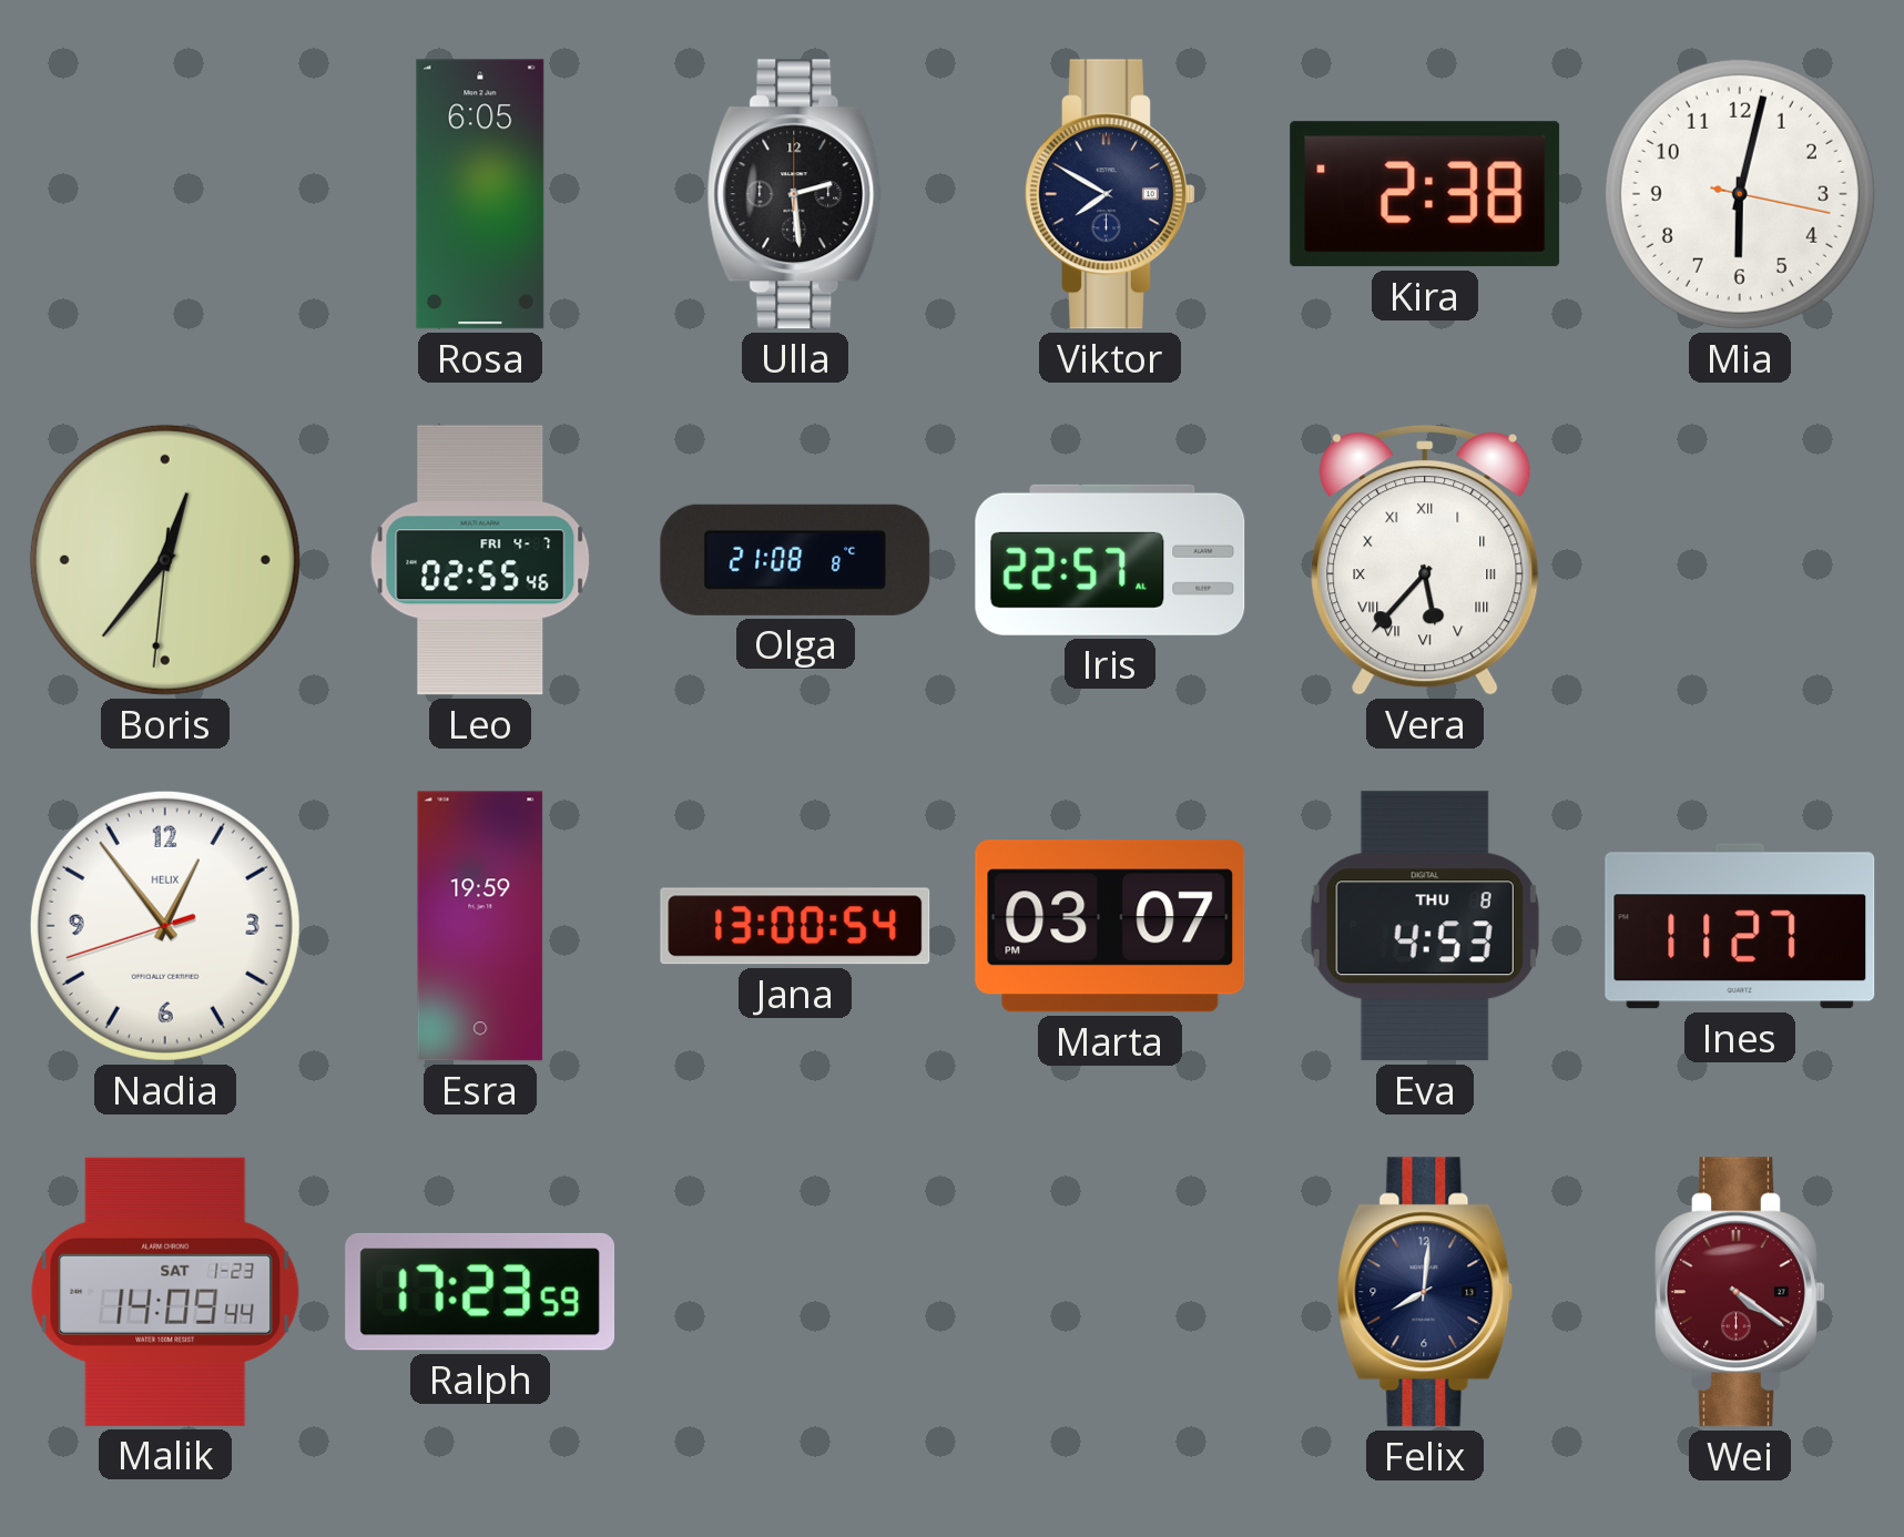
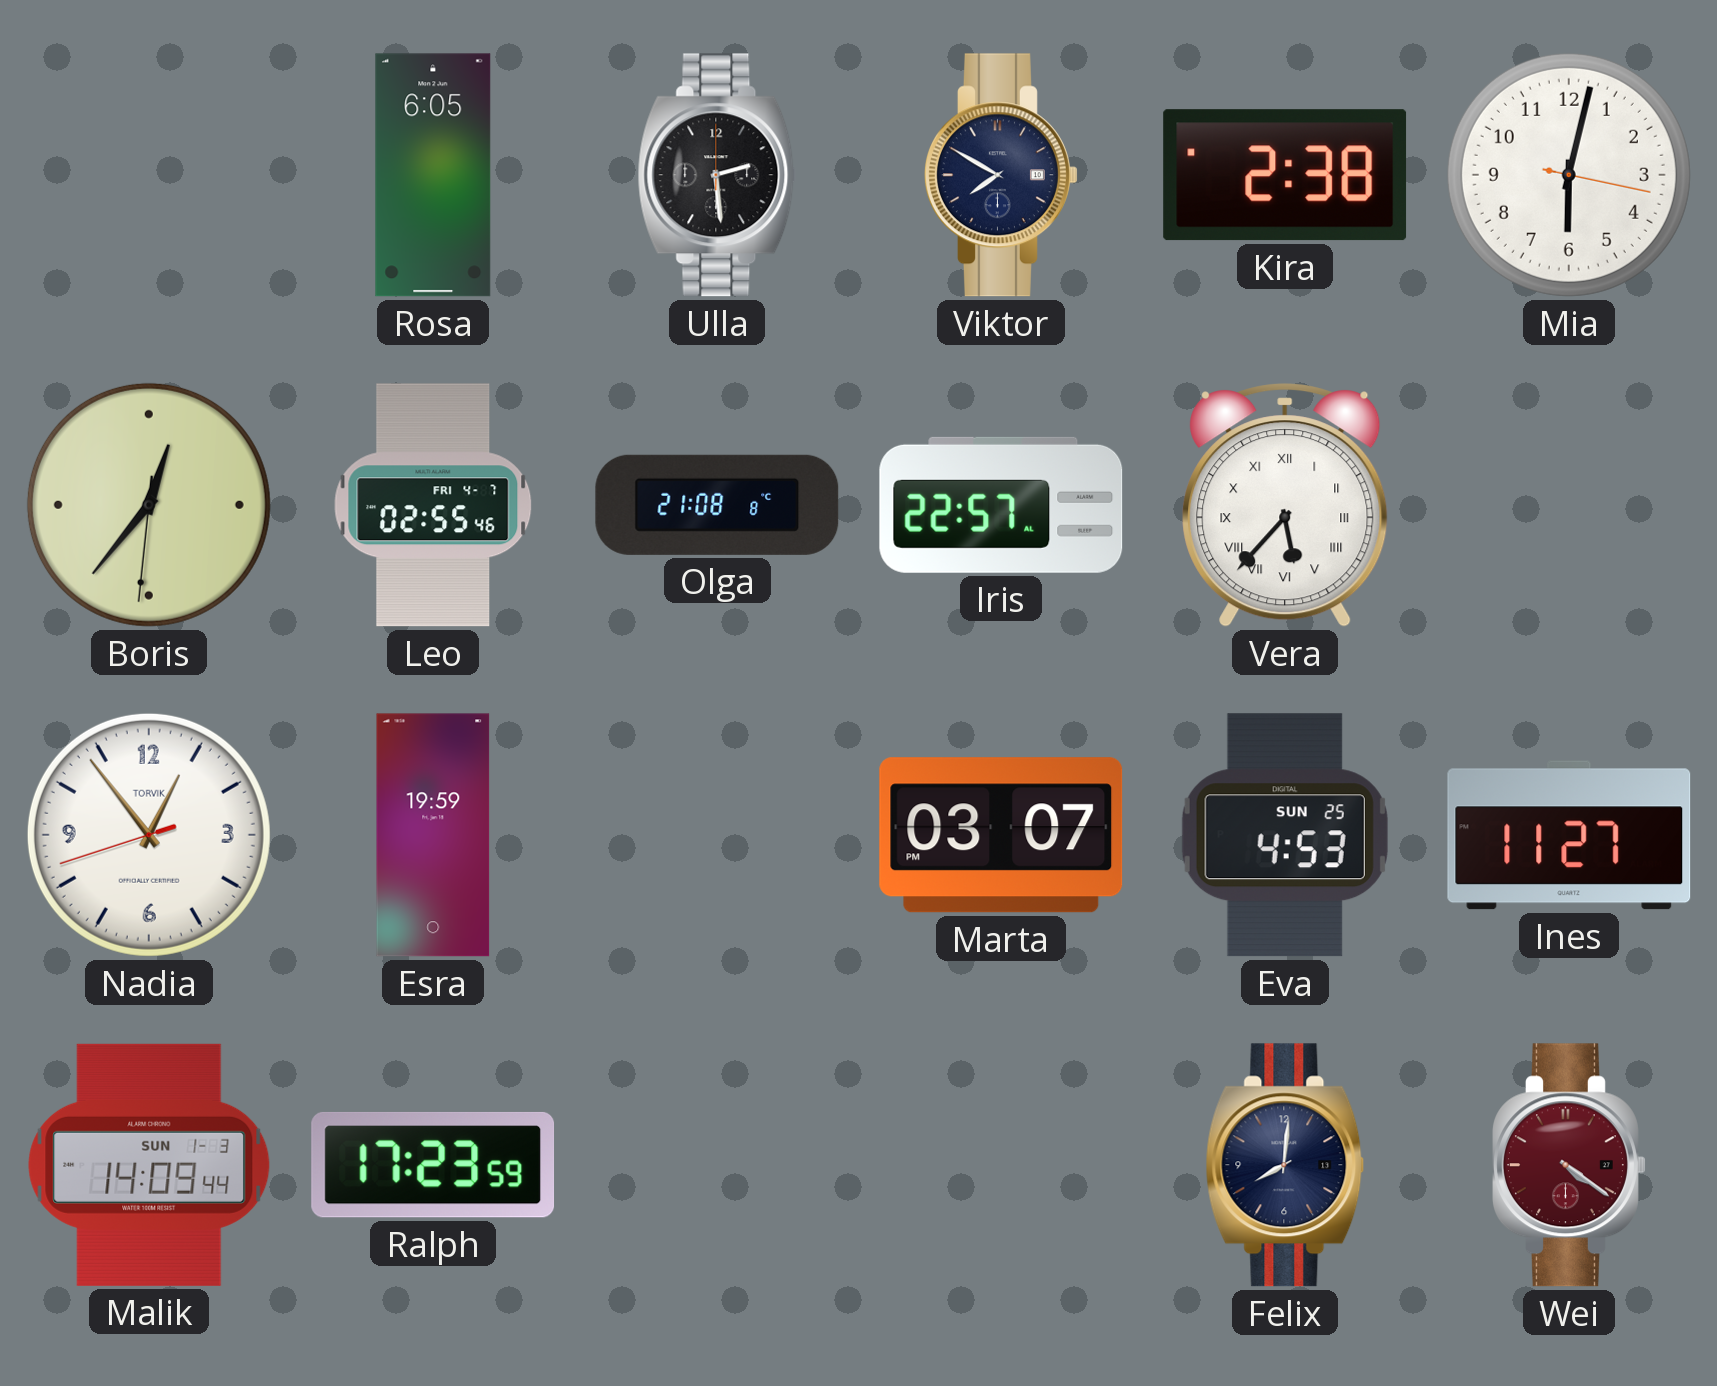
Nadia brand: HELIX -> TORVIK (149, 835)
Jana: 13:00 -> none (795, 926)
Eva date: THU 8 -> SUN 25 (1285, 835)
Malik date: SAT 1-23 -> SUN 1-3 (149, 1165)
